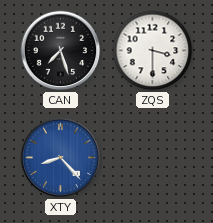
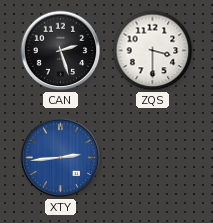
CAN: 7:27 -> 2:27 (61, 51)
XTY: 8:23 -> 2:44 (61, 158)
